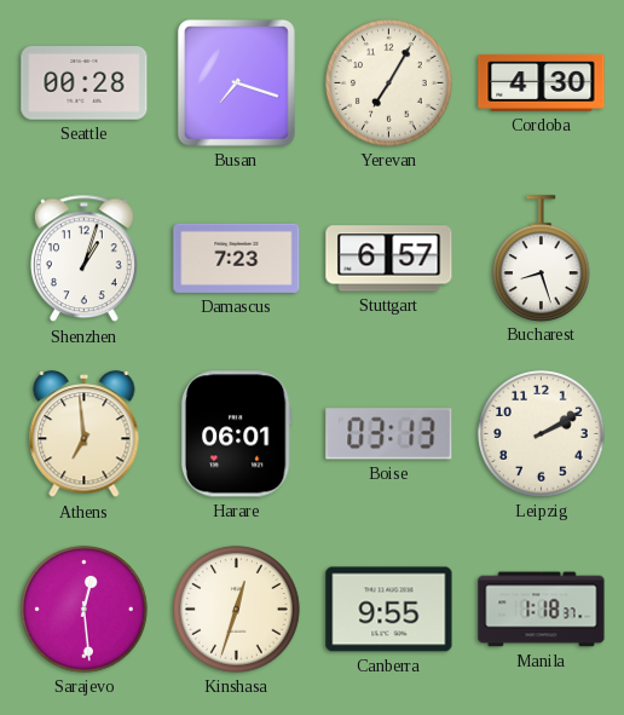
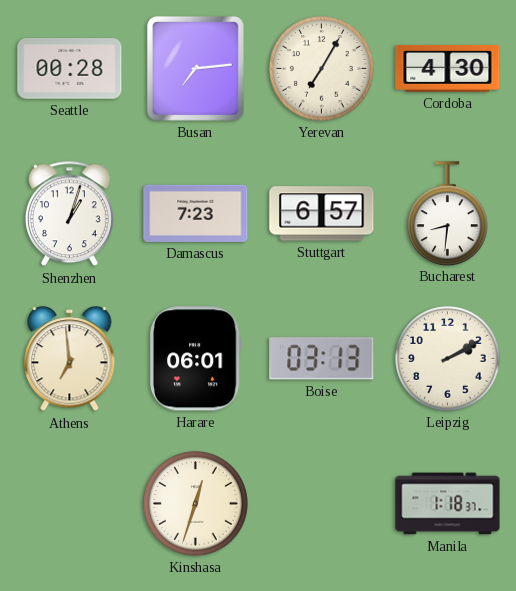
Busan: 7:18 -> 7:14 (195, 68)
Bucharest: 8:27 -> 8:31 (448, 213)
Sarajevo: 12:29 -> none (85, 610)
Canberra: 9:55 -> none (389, 610)
